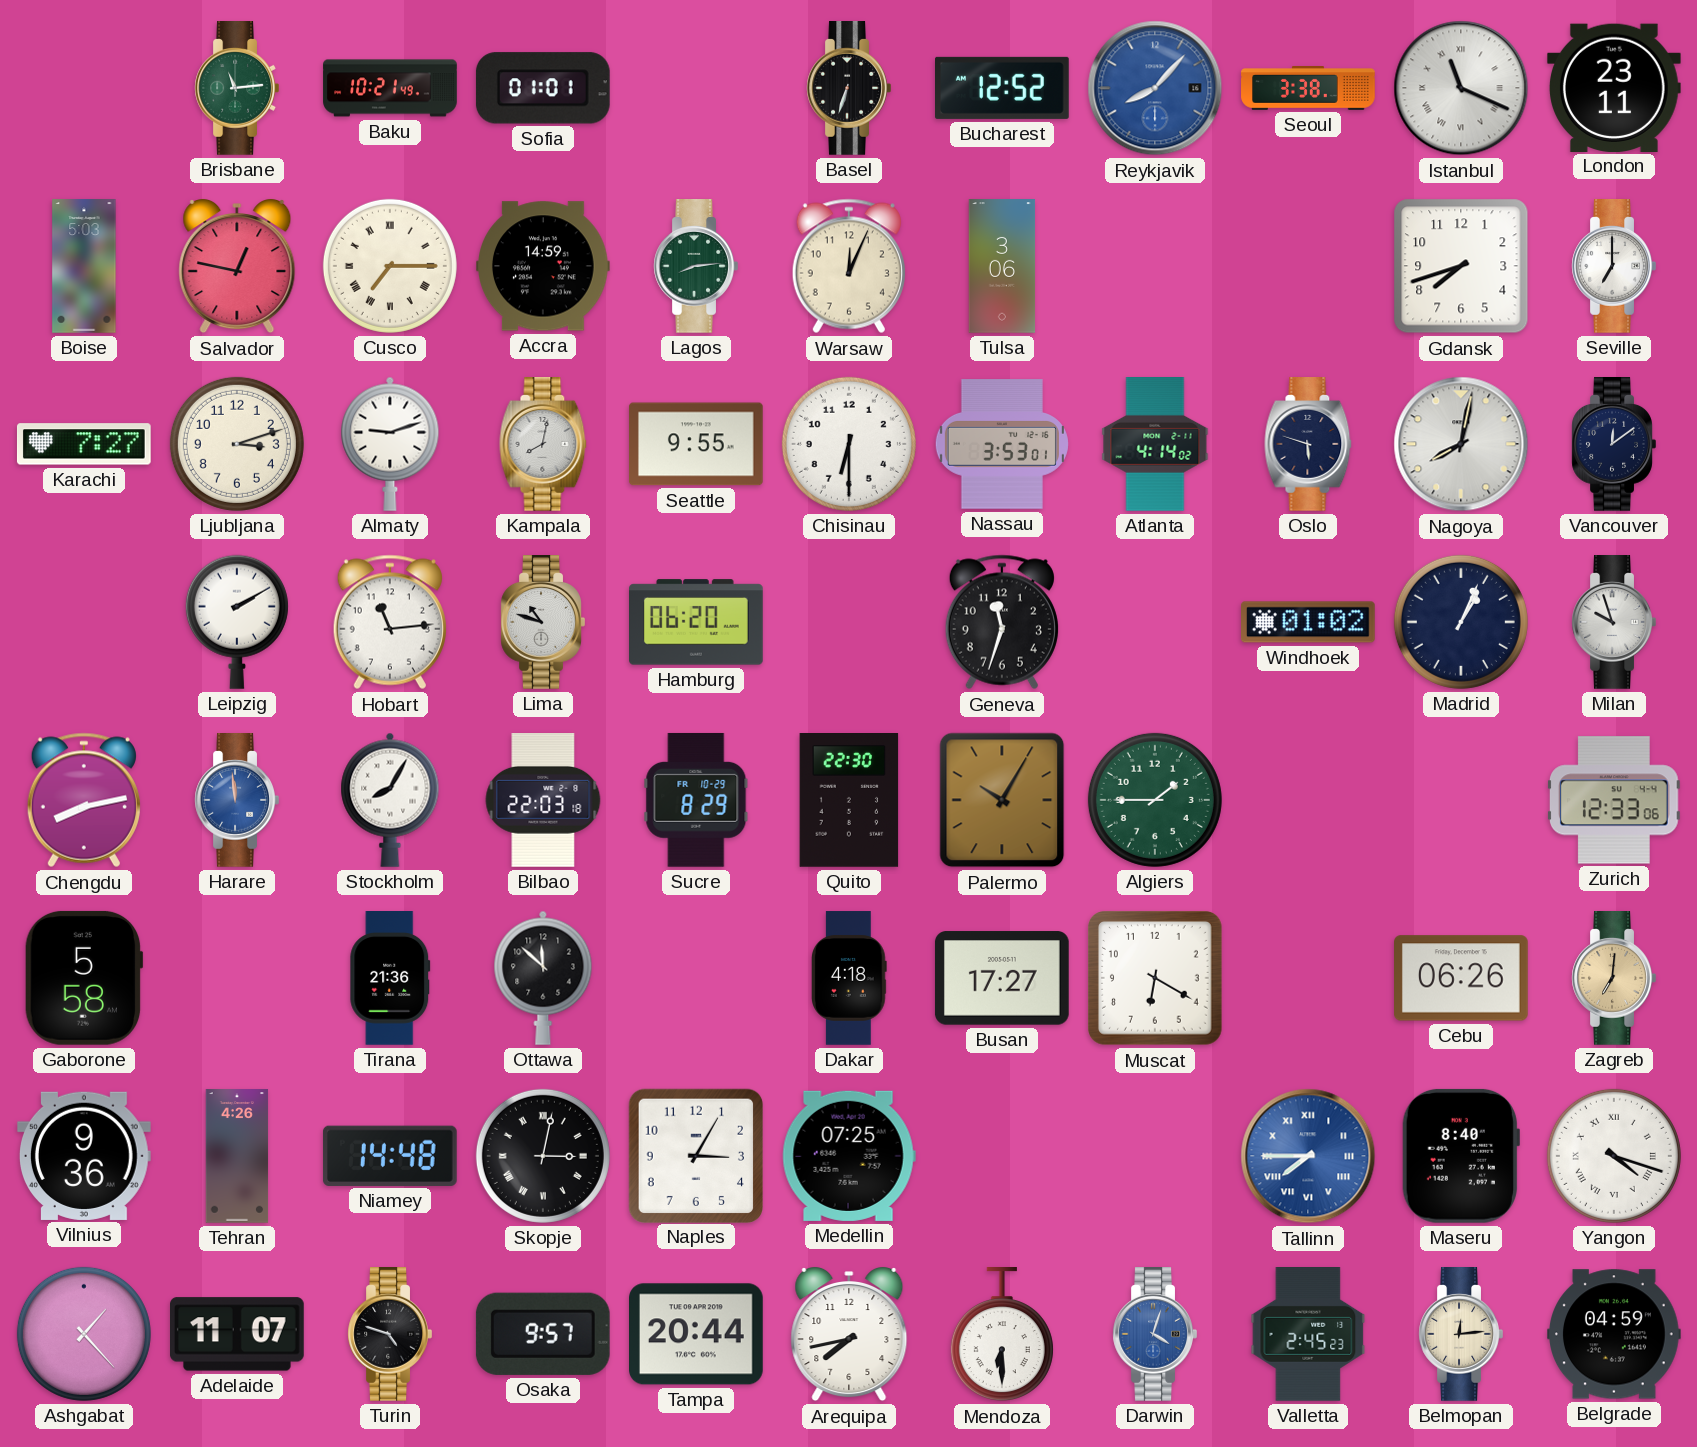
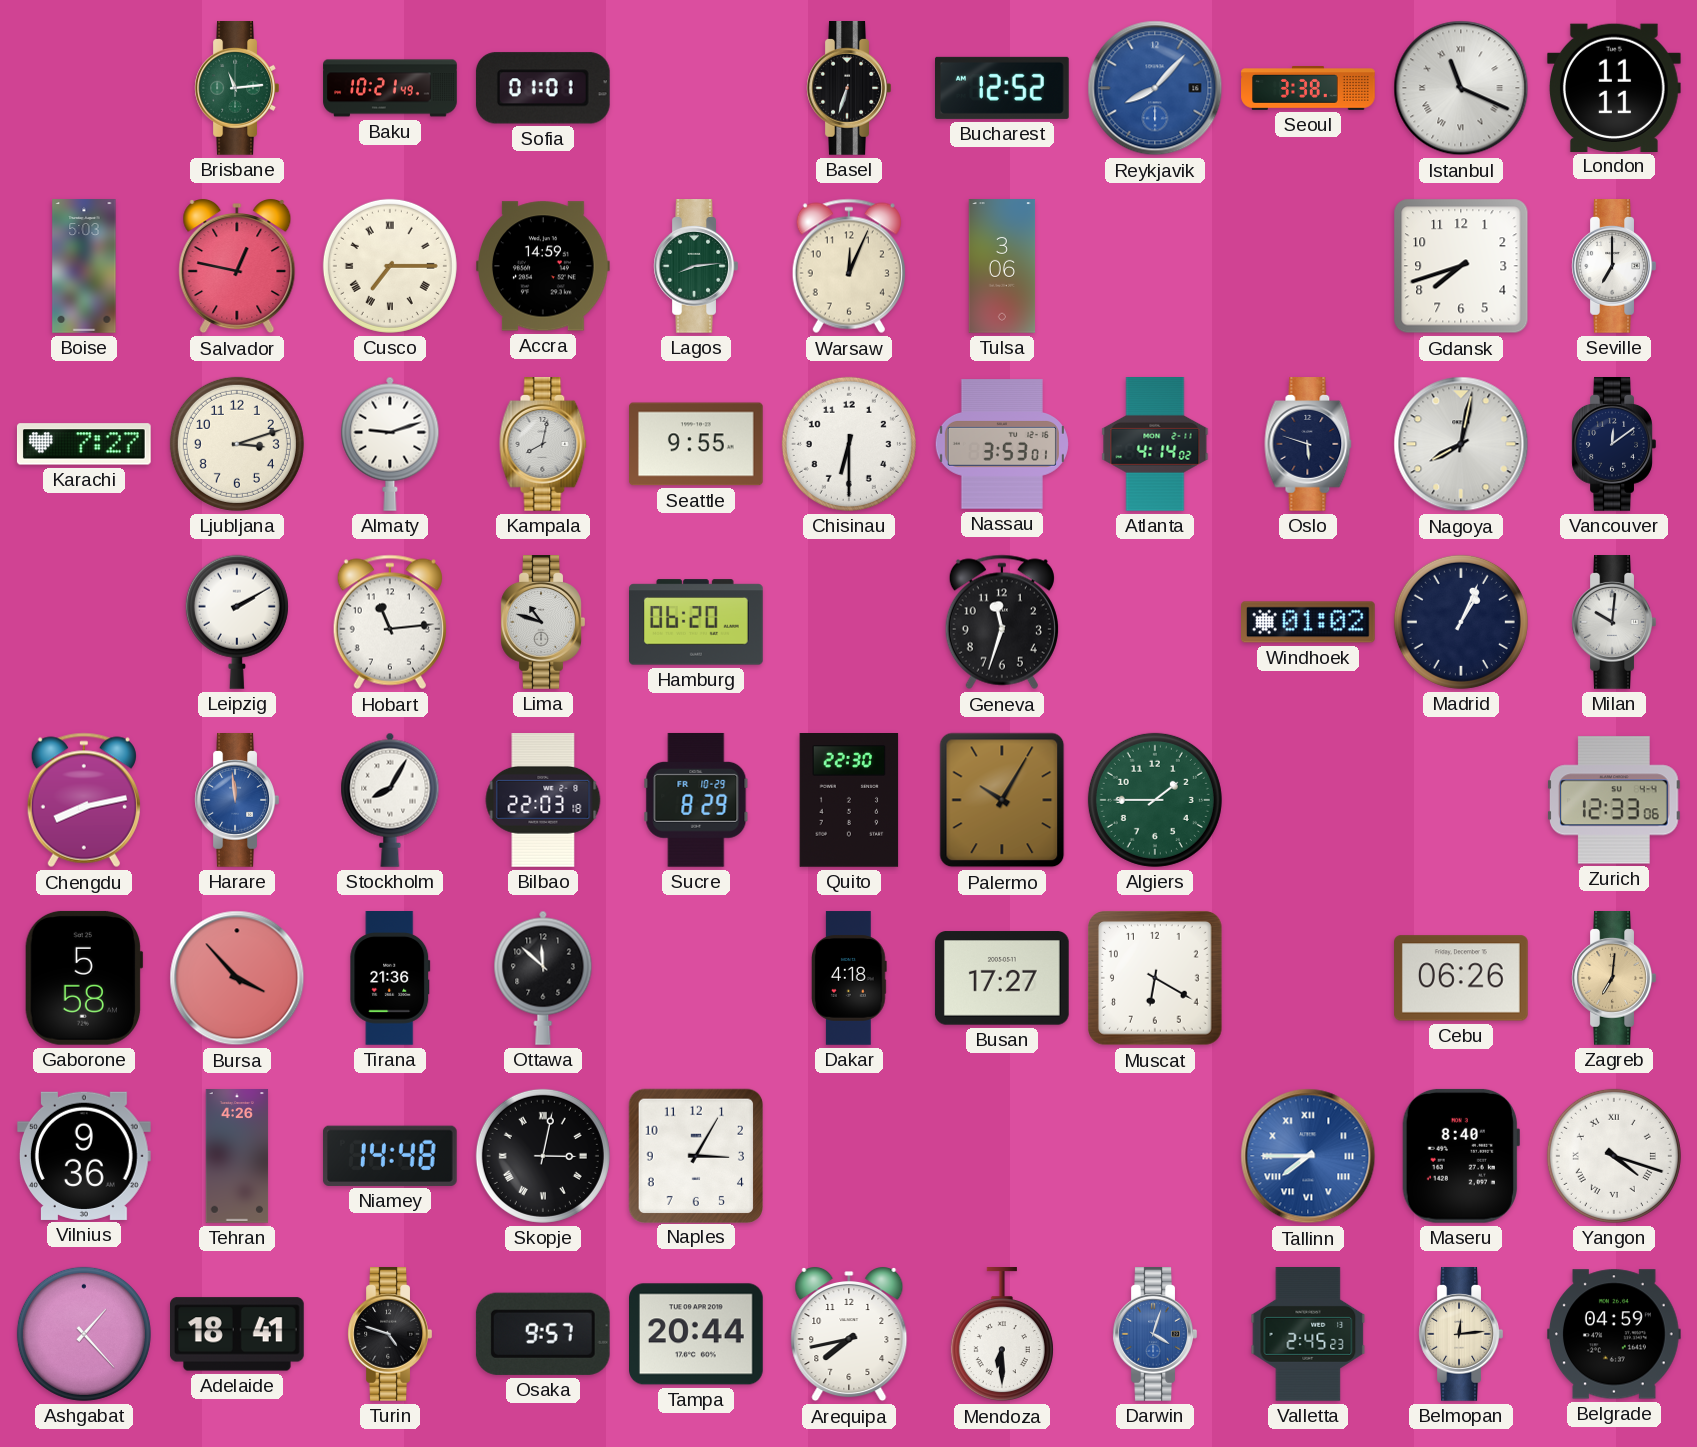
London: 23:11 -> 11:11 (1614, 87)
Milan: 9:57 -> 10:01 (1614, 623)
Bursa: none -> 3:53 (237, 978)
Medellin: 07:25 -> none (849, 1156)
Adelaide: 11:07 -> 18:41 (238, 1334)
